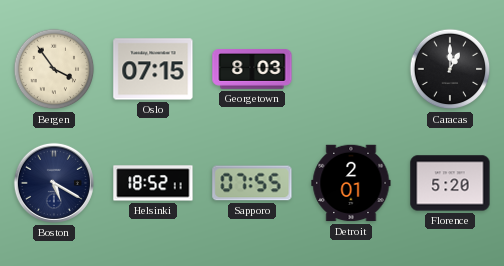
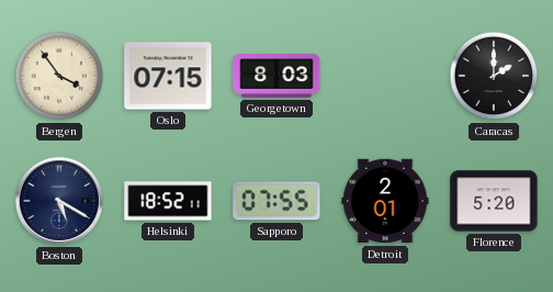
Caracas: 1:00 -> 2:00 (494, 76)
